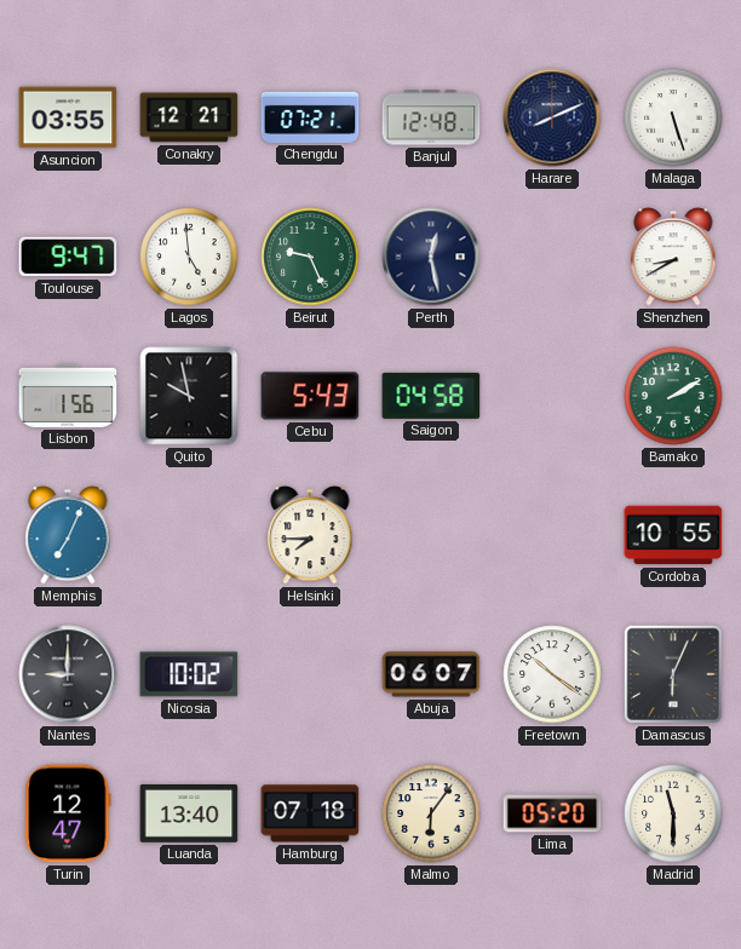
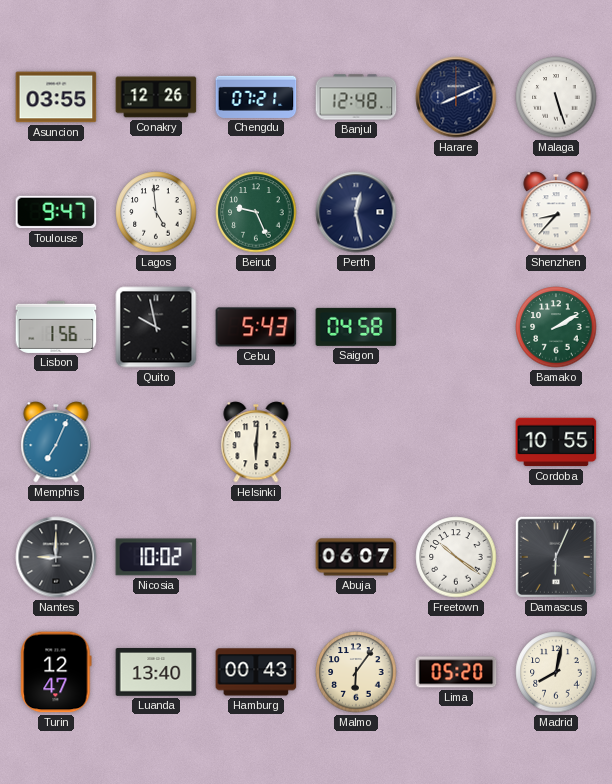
Conakry: 12:21 -> 12:26 (156, 97)
Shenzhen: 8:40 -> 8:37 (556, 212)
Helsinki: 7:45 -> 6:01 (256, 442)
Hamburg: 07:18 -> 00:43 (256, 672)
Madrid: 11:30 -> 8:02 (556, 672)
